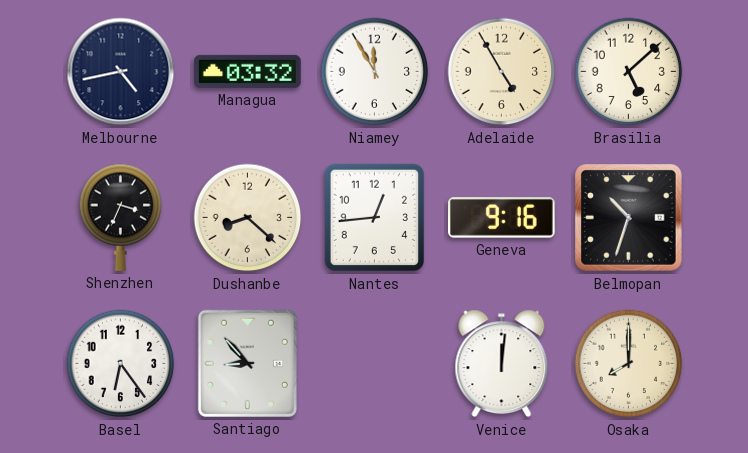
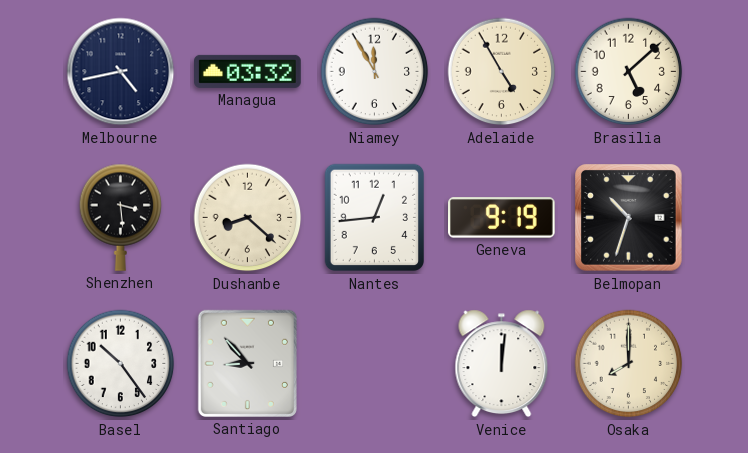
Shenzhen: 3:34 -> 3:29 (121, 217)
Geneva: 9:16 -> 9:19 (502, 218)
Basel: 6:24 -> 10:24 (121, 364)
